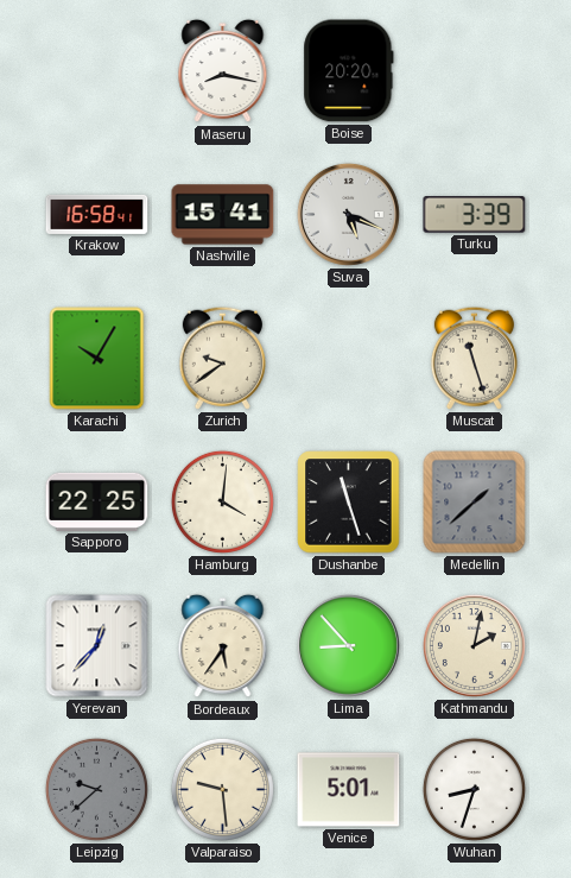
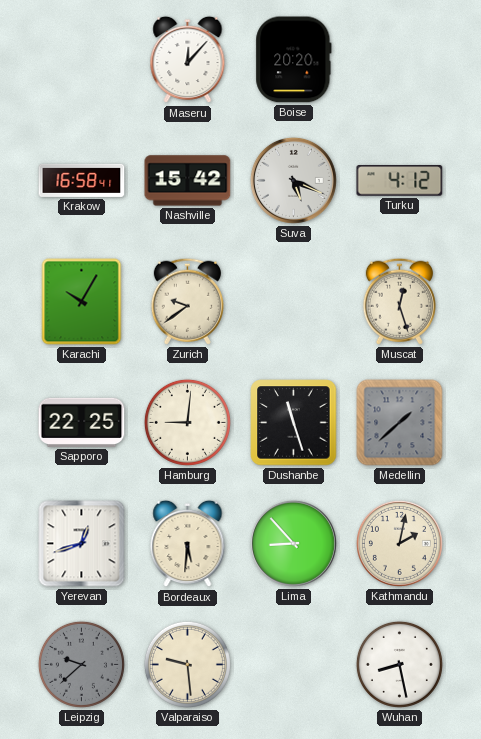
Maseru: 8:17 -> 12:07 (188, 60)
Nashville: 15:41 -> 15:42 (188, 181)
Turku: 3:39 -> 4:12 (400, 181)
Muscat: 11:27 -> 12:27 (399, 301)
Hamburg: 4:01 -> 9:01 (187, 422)
Yerevan: 12:37 -> 12:42 (82, 544)
Bordeaux: 5:36 -> 5:31 (188, 544)
Venice: 5:01 -> none (349, 790)
Wuhan: 8:33 -> 8:28 (399, 664)
